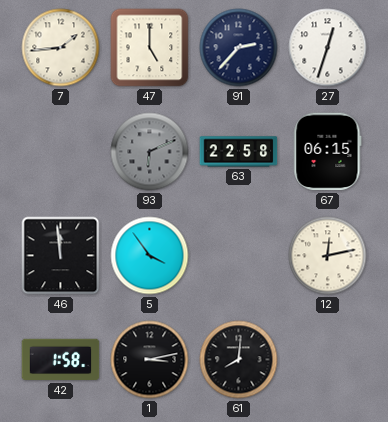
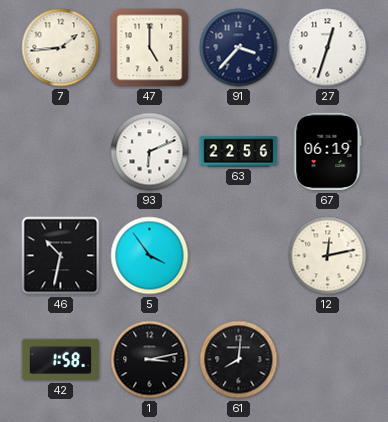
91: 2:37 -> 3:37 (239, 48)
93 dial: grey -> white (150, 152)
63: 22:58 -> 22:56 (239, 152)
67: 06:15 -> 06:19 (328, 152)
46: 11:59 -> 10:32 (61, 256)
